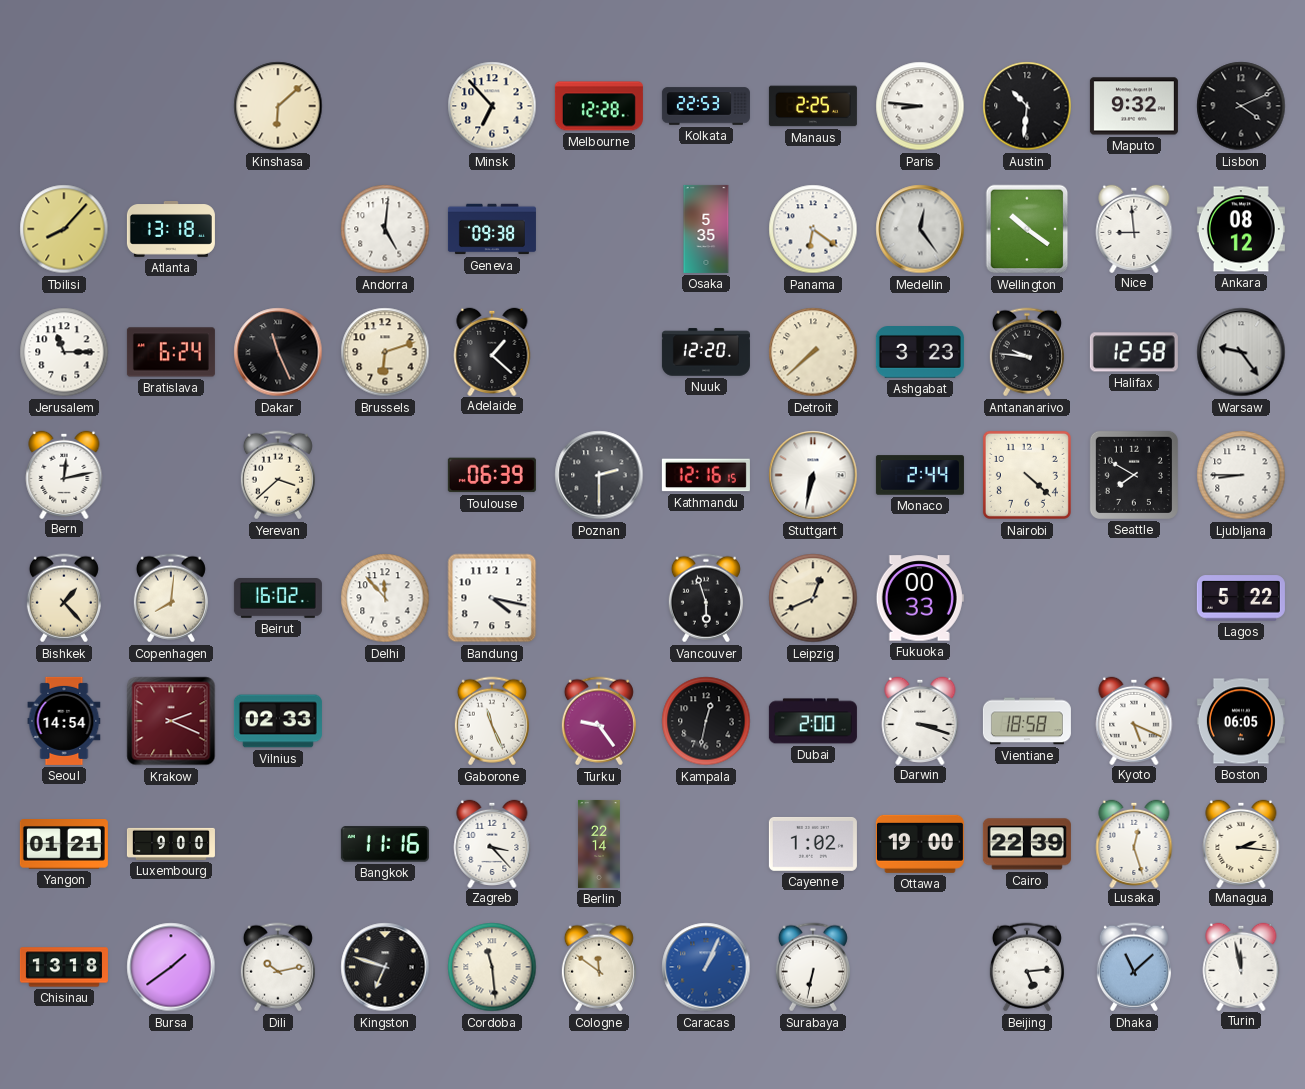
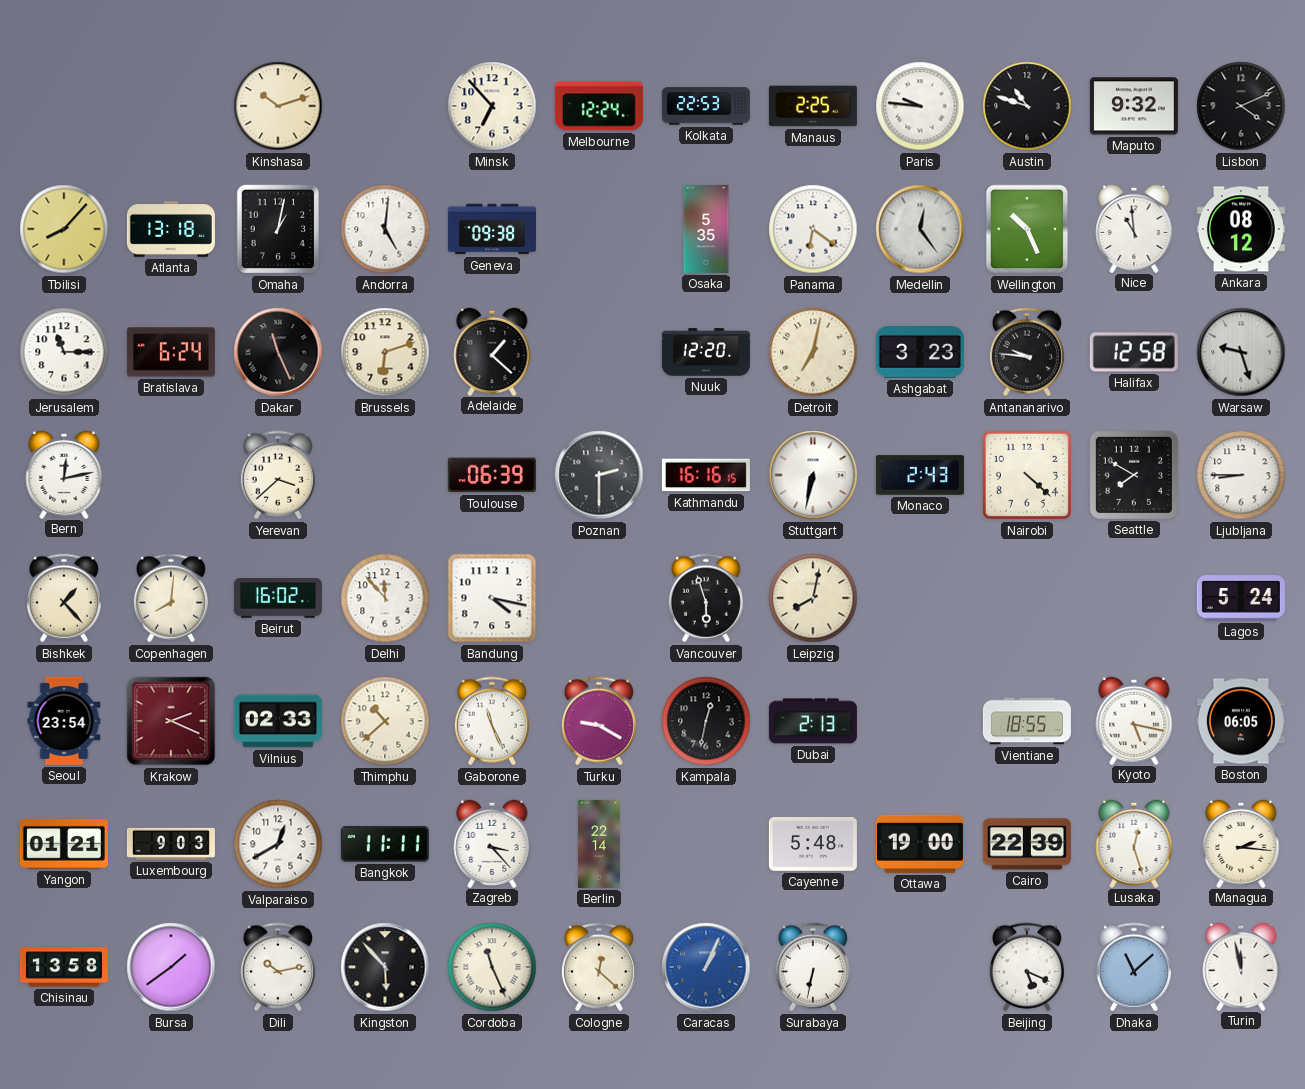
Kinshasa: 6:08 -> 10:12 (278, 106)
Melbourne: 12:28 -> 12:24 (599, 106)
Paris: 8:46 -> 9:46 (920, 106)
Austin: 10:31 -> 10:48 (1027, 106)
Omaha: none -> 1:02 (278, 229)
Wellington: 10:21 -> 10:26 (1027, 229)
Nice: 8:59 -> 10:59 (1134, 228)
Detroit: 7:38 -> 7:02 (813, 352)
Warsaw: 9:24 -> 9:27 (1241, 352)
Kathmandu: 12:16 -> 16:16 (706, 475)
Monaco: 2:44 -> 2:43 (920, 475)
Leipzig: 12:41 -> 8:02 (813, 598)
Fukuoka: 00:33 -> none (920, 598)
Lagos: 5:22 -> 5:24 (1241, 598)
Seoul: 14:54 -> 23:54 (64, 721)
Thimphu: none -> 10:38 (385, 721)
Turku: 9:24 -> 9:20 (599, 721)
Dubai: 2:00 -> 2:13 (813, 721)
Darwin: 3:18 -> none (920, 720)
Vientiane: 18:58 -> 18:55 (1027, 721)
Kyoto: 5:19 -> 5:17 (1134, 720)
Luxembourg: 9:00 -> 9:03 (171, 844)
Valparaiso: none -> 12:40 (278, 844)
Bangkok: 11:16 -> 11:11 (385, 844)
Cayenne: 1:02 -> 5:48 (813, 844)
Chisinau: 13:18 -> 13:58 (64, 967)
Kingston: 6:48 -> 5:53 (385, 967)
Cordoba: 11:29 -> 11:26 (492, 967)
Cologne: 11:51 -> 12:22 (599, 967)
Beijing: 5:14 -> 5:19 (1027, 967)
